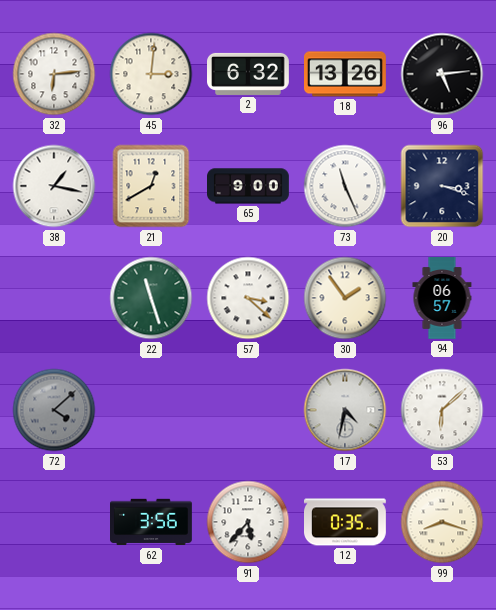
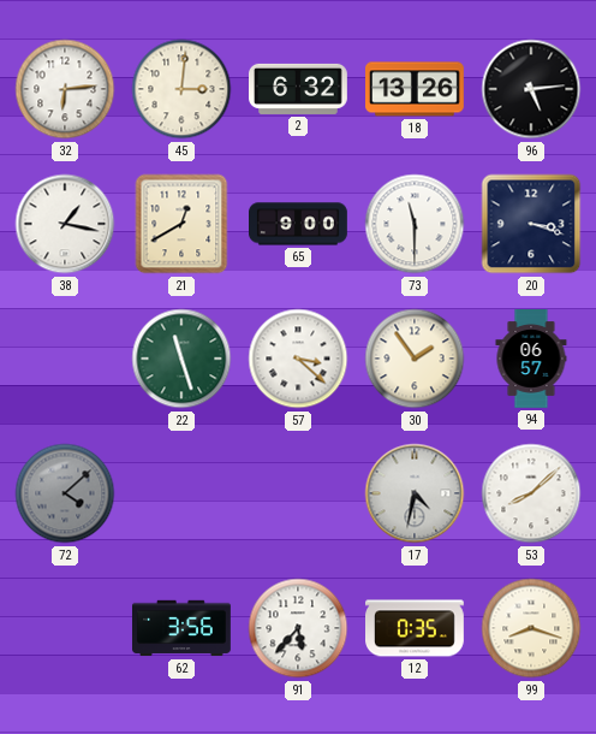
73: 11:26 -> 11:30 (415, 224)
53: 6:08 -> 8:08 (531, 493)
